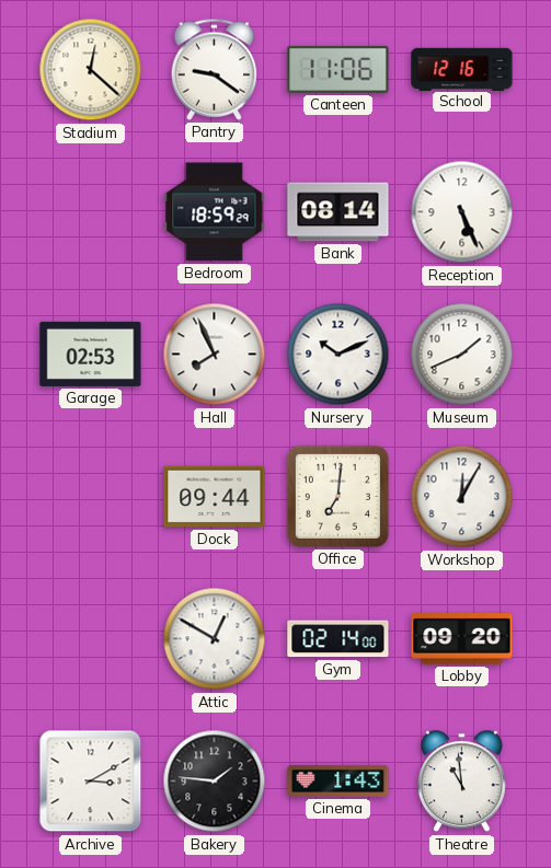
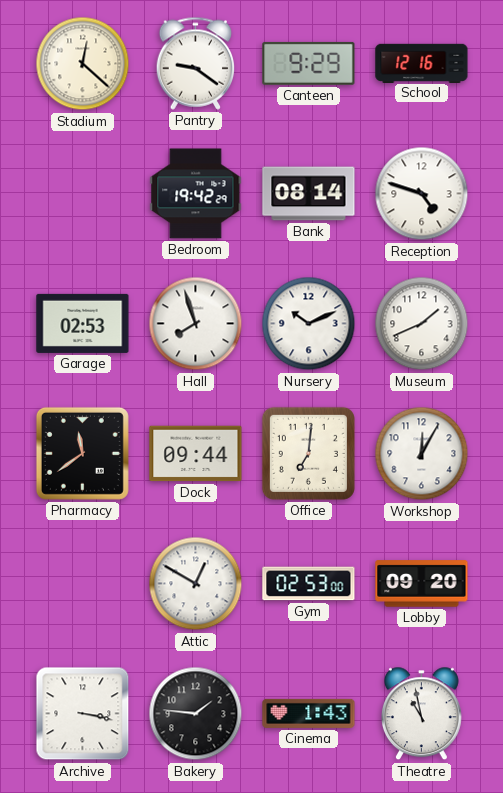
Canteen: 11:06 -> 9:29 (309, 63)
Bedroom: 18:59 -> 19:42 (196, 194)
Reception: 5:26 -> 4:48 (422, 194)
Hall: 7:56 -> 7:57 (196, 324)
Pharmacy: none -> 11:39 (82, 453)
Gym: 02:14 -> 02:53 (309, 584)
Archive: 3:10 -> 3:17 (83, 714)
Theatre: 10:59 -> 10:58 (421, 714)
